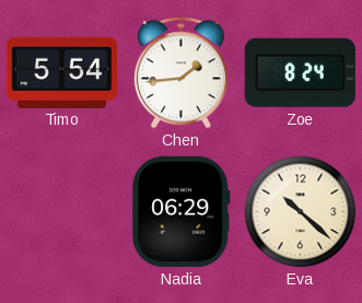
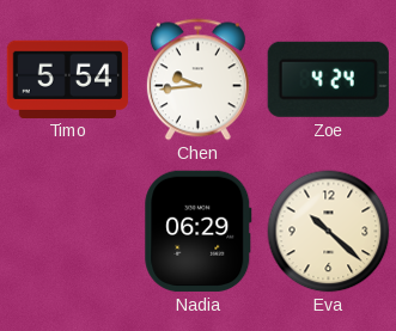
Chen: 1:44 -> 9:44 (197, 80)
Zoe: 8:24 -> 4:24 (328, 79)
